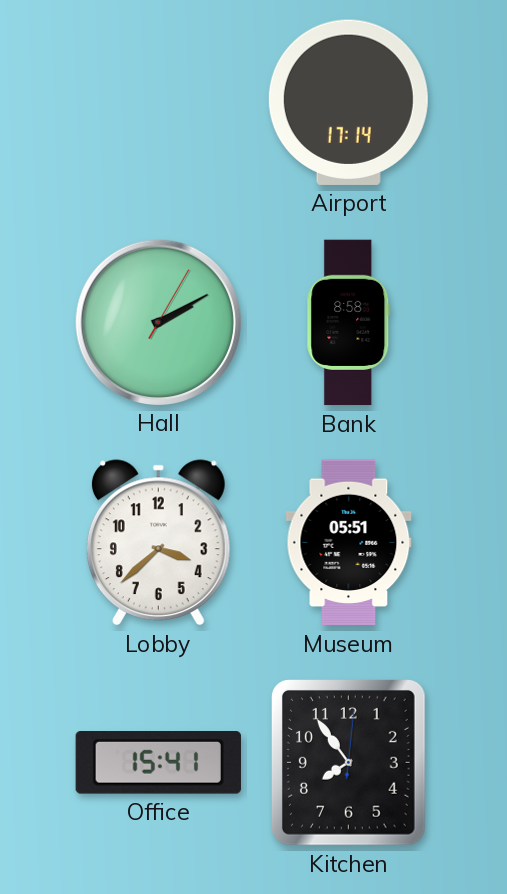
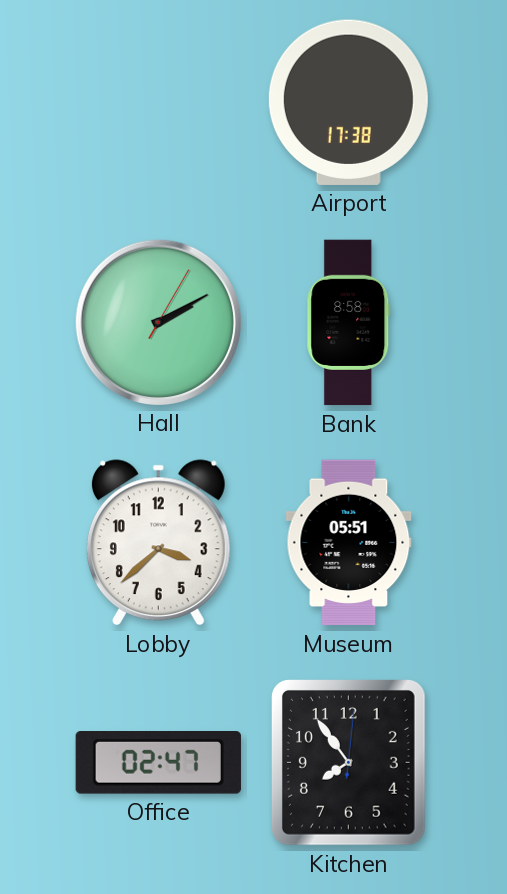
Airport: 17:14 -> 17:38 (348, 102)
Office: 15:41 -> 02:47 (158, 763)
